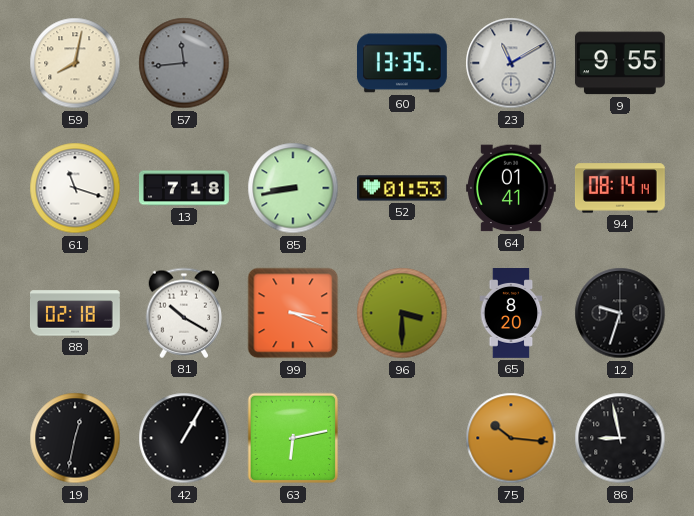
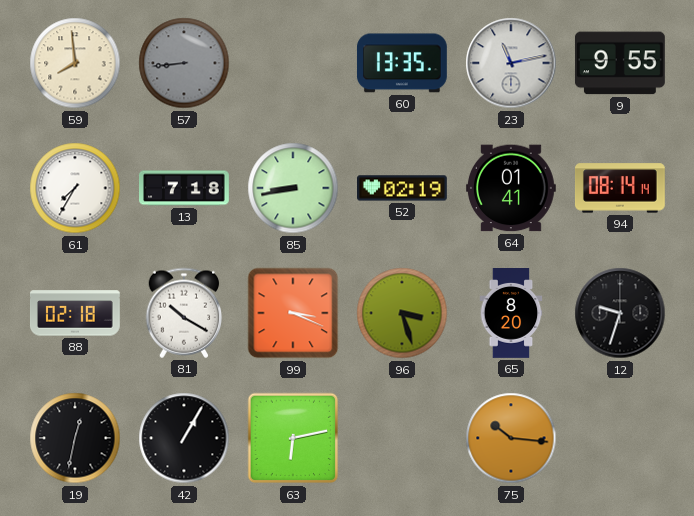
59: 8:02 -> 7:59 (75, 63)
57: 11:44 -> 8:44 (184, 63)
23: 11:10 -> 11:13 (511, 63)
61: 11:18 -> 7:35 (75, 188)
52: 01:53 -> 02:19 (403, 188)
96: 3:30 -> 3:27 (402, 313)
86: 8:58 -> none (620, 438)
